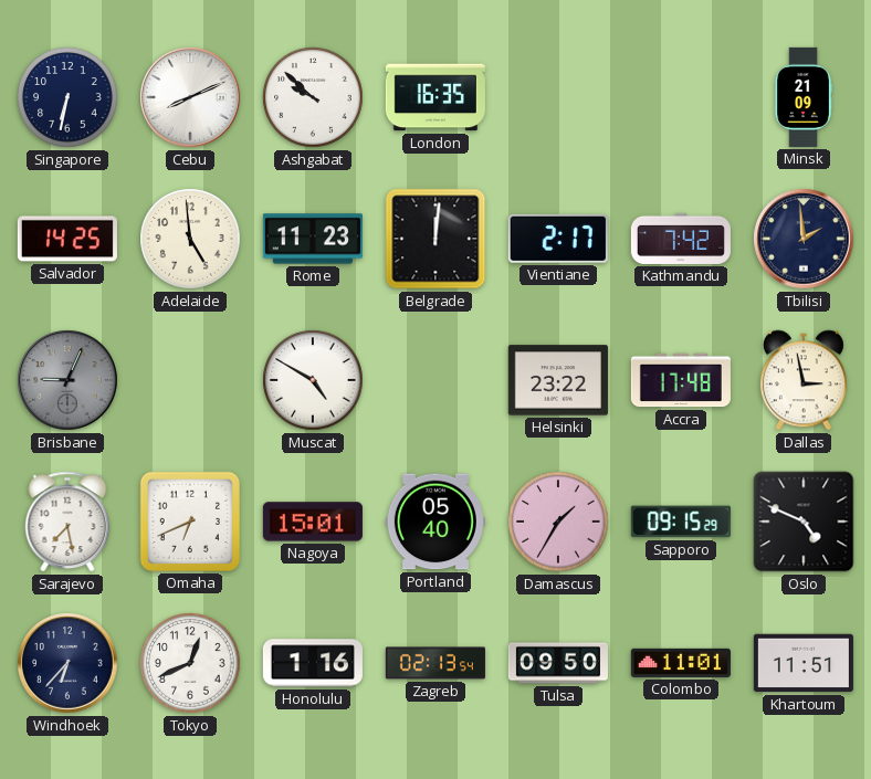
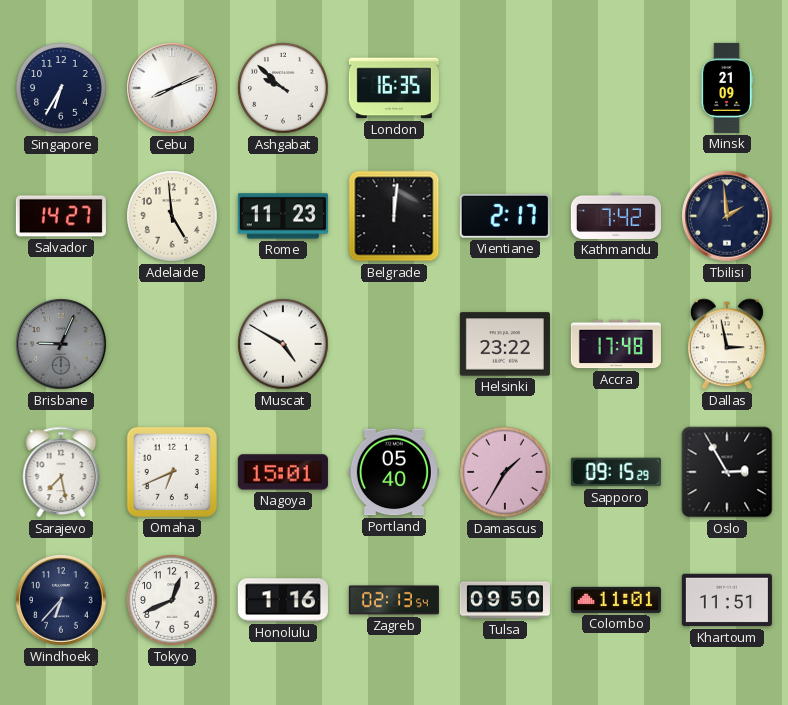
Singapore: 6:32 -> 6:35 (61, 88)
Salvador: 14:25 -> 14:27 (61, 216)
Oslo: 4:49 -> 2:55 (727, 472)
